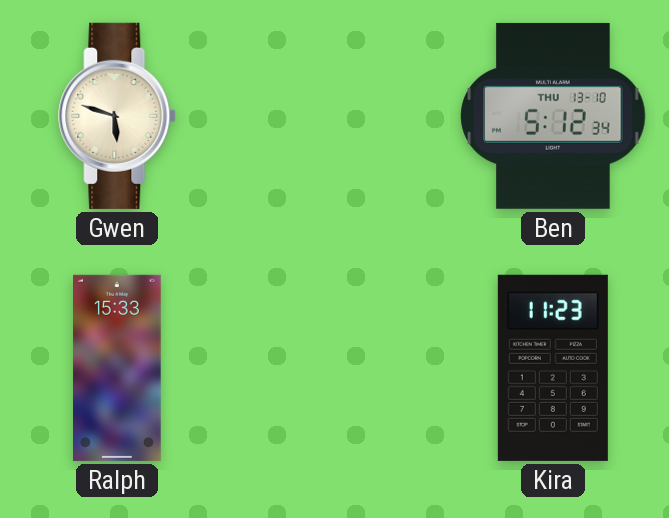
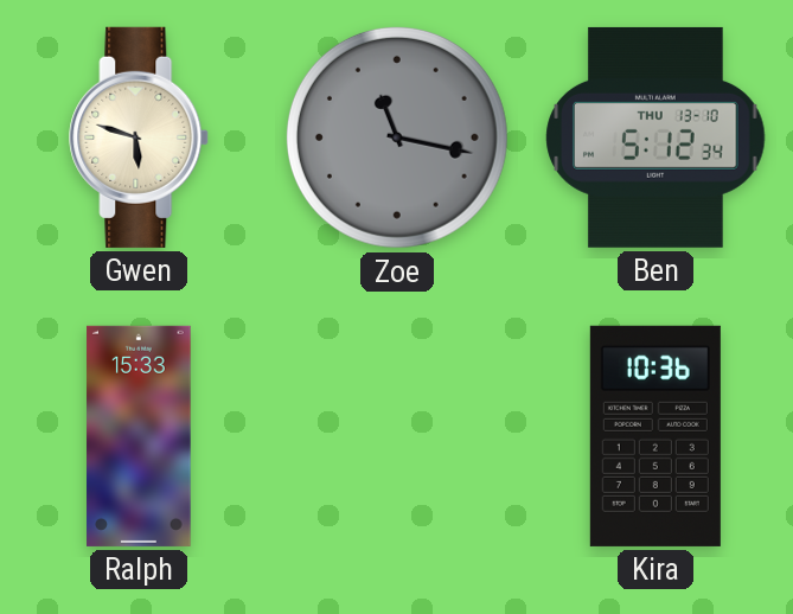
Zoe: none -> 11:17 (397, 137)
Kira: 11:23 -> 10:36 (655, 436)
